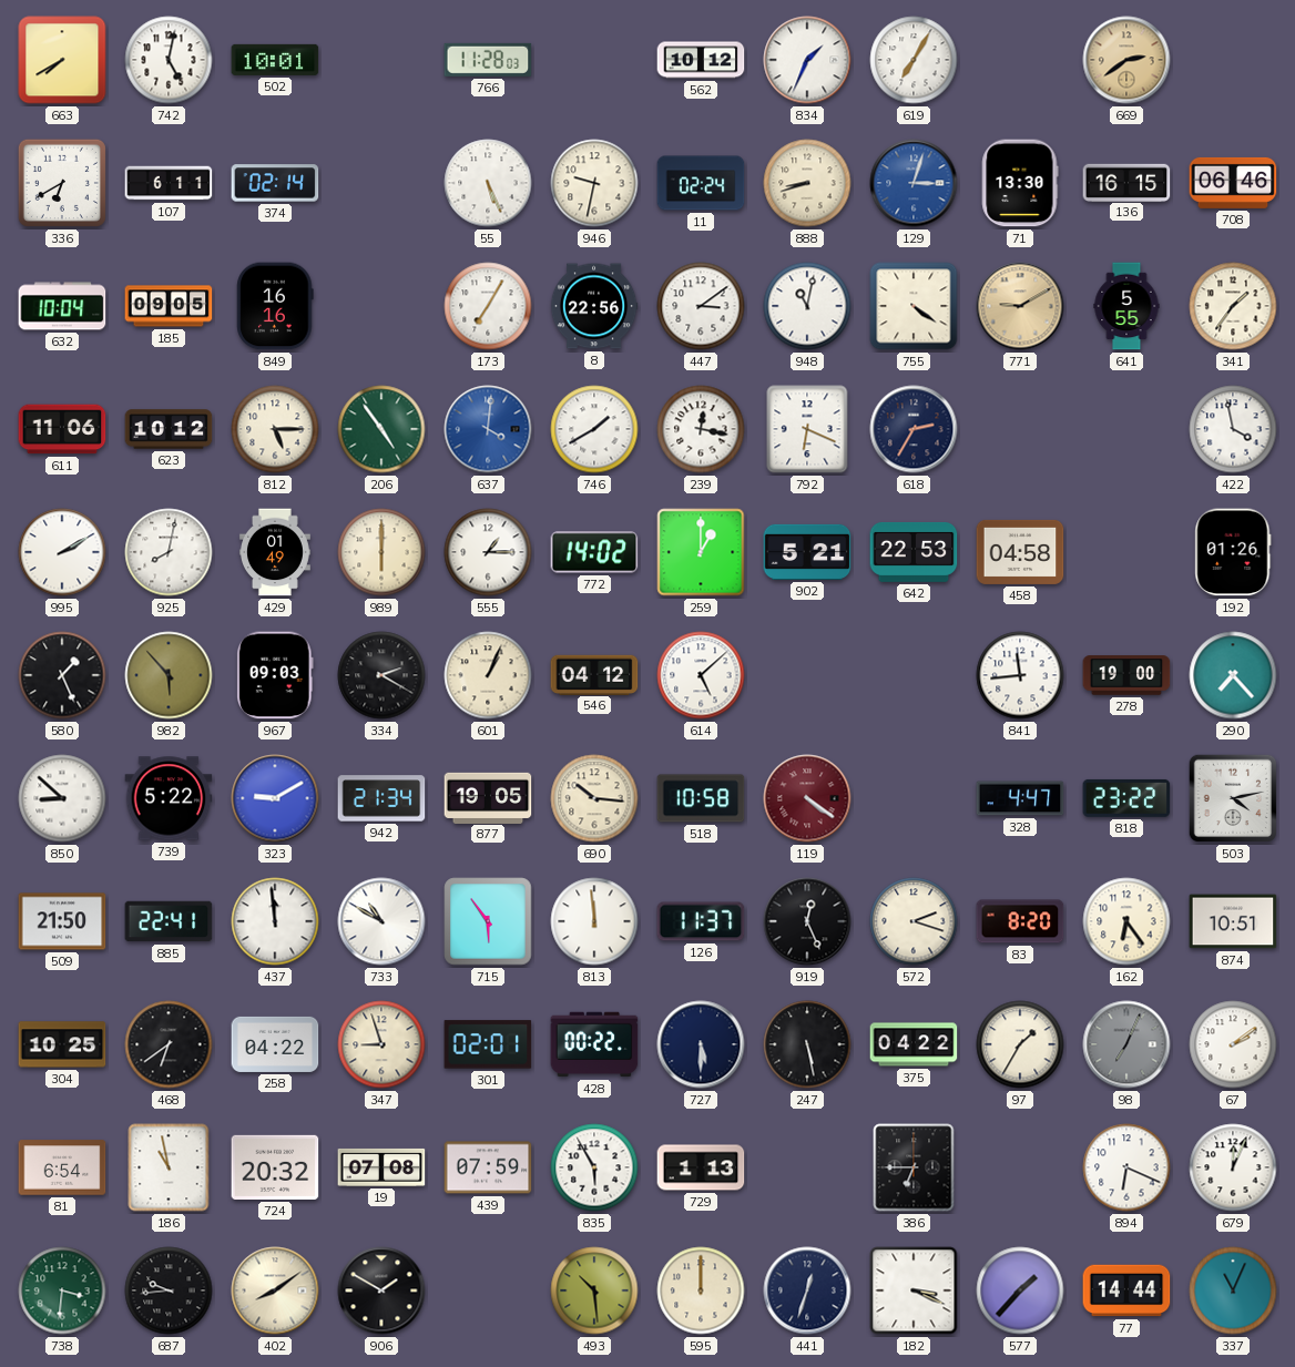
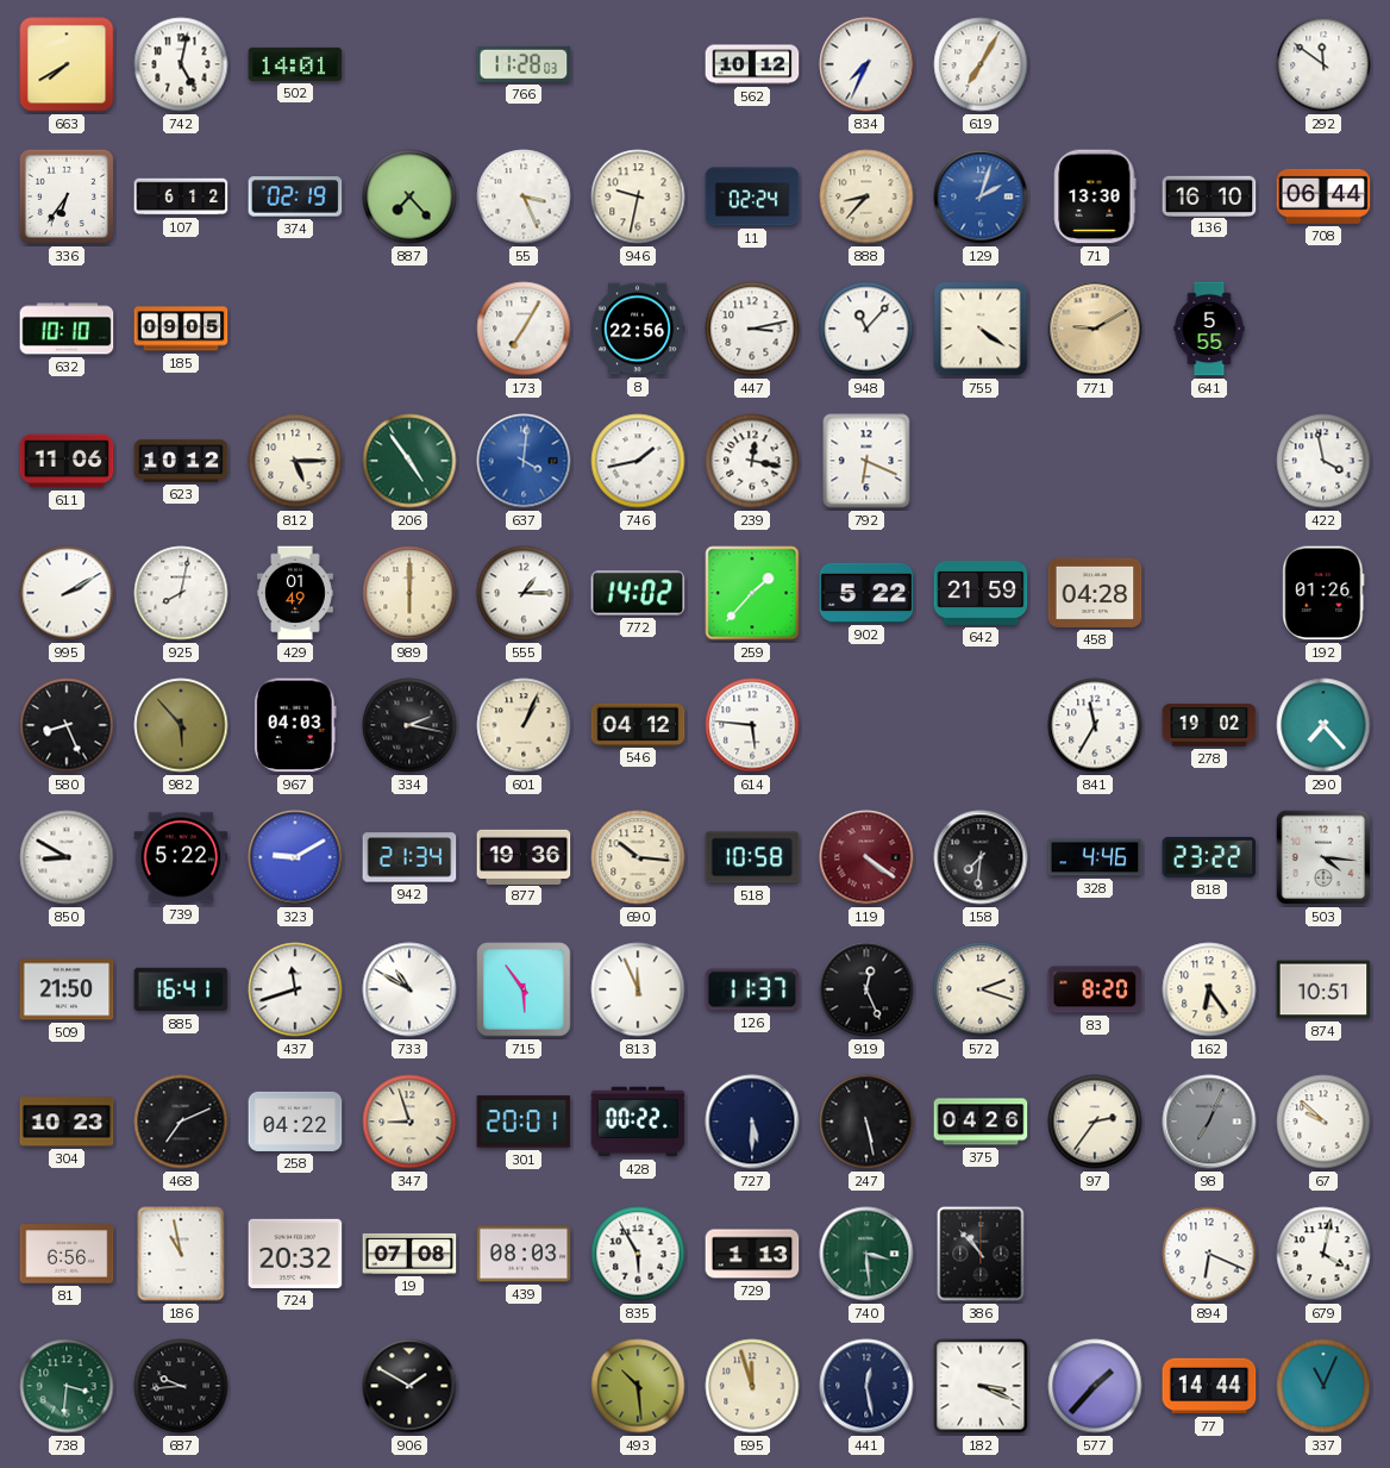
502: 10:01 -> 14:01 (295, 64)
834: 1:34 -> 7:34 (866, 64)
669: 2:39 -> none (1126, 60)
292: none -> 11:51 (1323, 64)
336: 6:40 -> 6:36 (67, 196)
107: 6:11 -> 6:12 (181, 196)
374: 02:14 -> 02:19 (295, 196)
887: none -> 7:23 (409, 196)
55: 5:26 -> 3:26 (524, 196)
888: 8:42 -> 8:37 (866, 196)
129: 3:03 -> 2:03 (981, 196)
136: 16:15 -> 16:10 (1209, 195)
708: 06:46 -> 06:44 (1323, 196)
632: 10:04 -> 10:10 (67, 329)
849: 16:16 -> none (275, 306)
447: 3:09 -> 3:13 (752, 329)
948: 11:02 -> 11:07 (866, 329)
341: 1:36 -> none (1233, 306)
746: 1:40 -> 1:43 (638, 461)
618: 2:35 -> none (914, 429)
259: 1:00 -> 1:37 (752, 593)
902: 5:21 -> 5:22 (866, 593)
642: 22:53 -> 21:59 (981, 593)
458: 04:58 -> 04:28 (1095, 593)
580: 1:26 -> 8:26 (67, 725)
967: 09:03 -> 04:03 (296, 725)
334: 2:20 -> 2:17 (409, 725)
614: 5:08 -> 5:46 (752, 725)
841: 11:44 -> 11:35 (1095, 725)
278: 19:00 -> 19:02 (1209, 725)
850: 8:52 -> 8:50 (67, 857)
877: 19:05 -> 19:36 (524, 856)
158: none -> 7:31 (981, 857)
328: 4:47 -> 4:46 (1095, 857)
503: 4:13 -> 4:16 (1323, 857)
885: 22:41 -> 16:41 (181, 989)
437: 11:59 -> 11:42 (295, 989)
813: 11:59 -> 11:56 (638, 989)
304: 10:25 -> 10:23 (67, 1122)
468: 6:39 -> 7:11 (181, 1122)
301: 02:01 -> 20:01 (524, 1122)
375: 04:22 -> 04:26 (981, 1122)
97: 1:35 -> 2:36 (1095, 1122)
67: 2:09 -> 9:52 (1323, 1122)
81: 6:54 -> 6:56 (67, 1254)
439: 07:59 -> 08:03 (524, 1254)
740: none -> 3:29 (866, 1254)
386: 6:45 -> 10:53 (981, 1254)
679: 12:04 -> 4:02 (1323, 1254)
402: 8:09 -> none (275, 1291)
595: 12:00 -> 11:57 (752, 1386)
441: 12:33 -> 12:28 (866, 1386)
